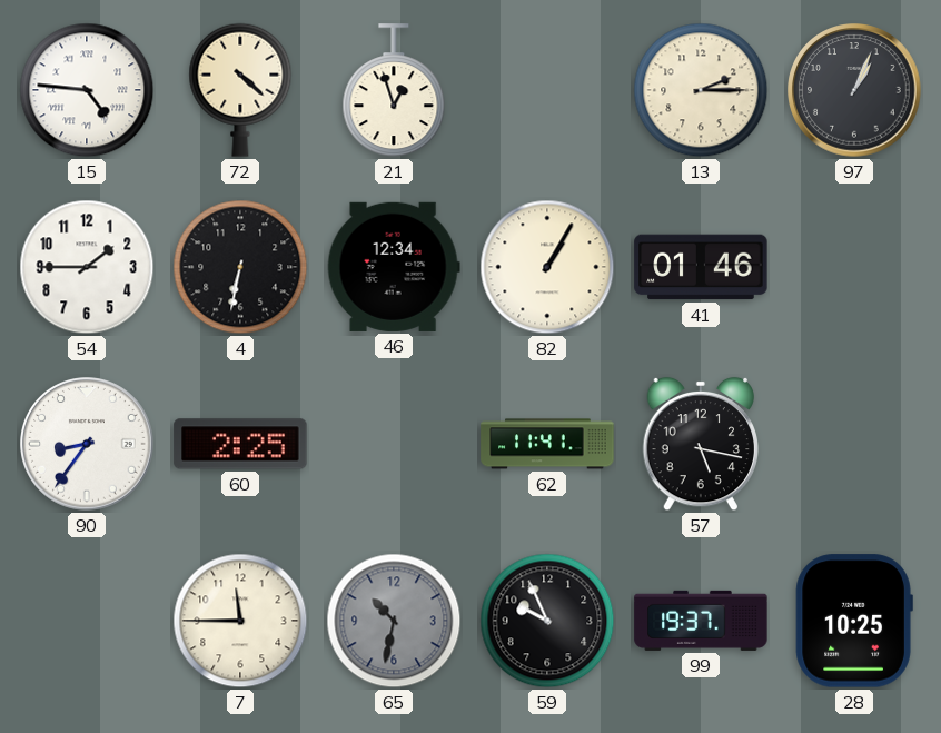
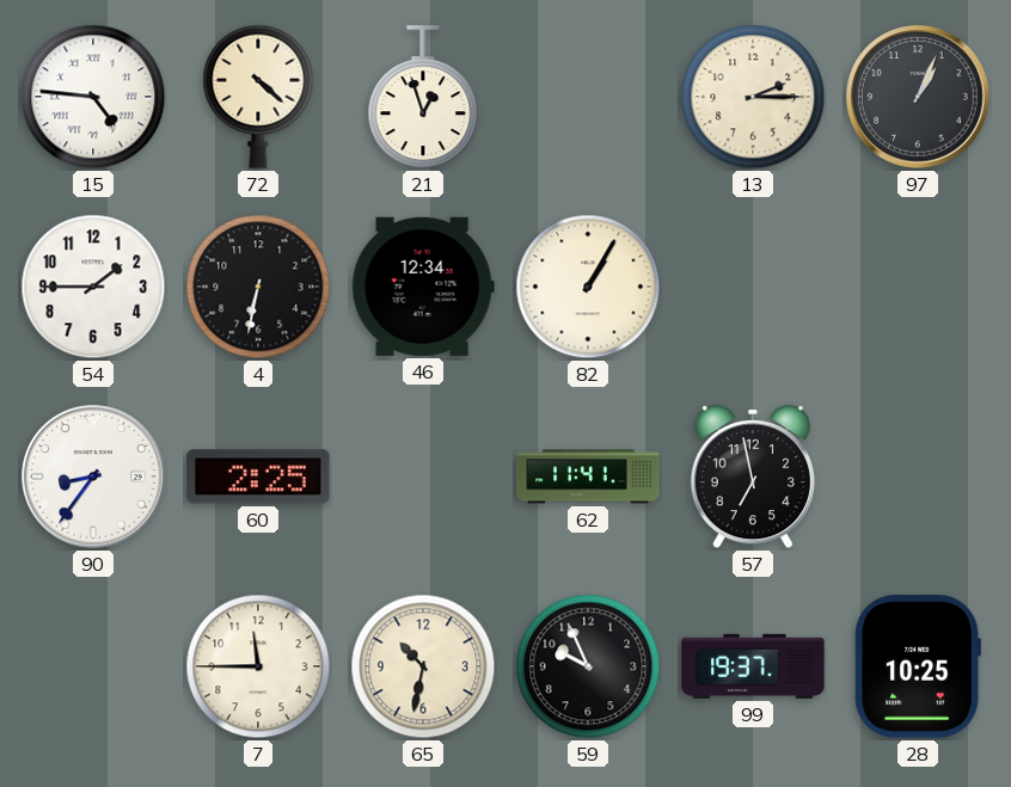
41: 01:46 -> none (701, 267)
57: 5:17 -> 6:58 (753, 476)
65 dial: grey -> cream (423, 666)
